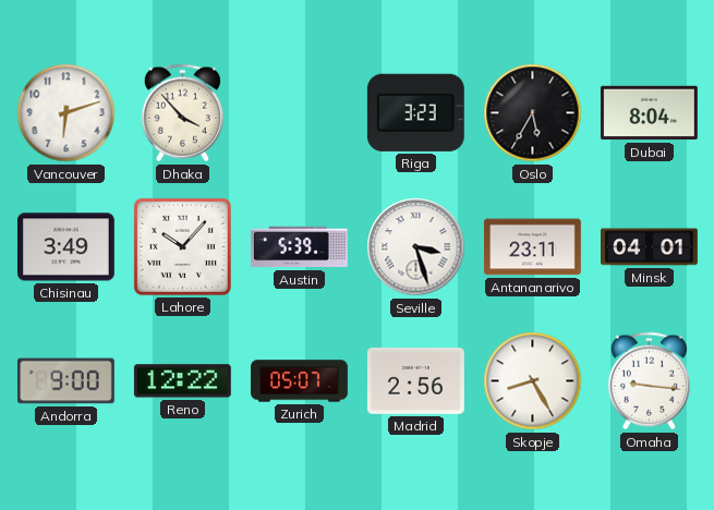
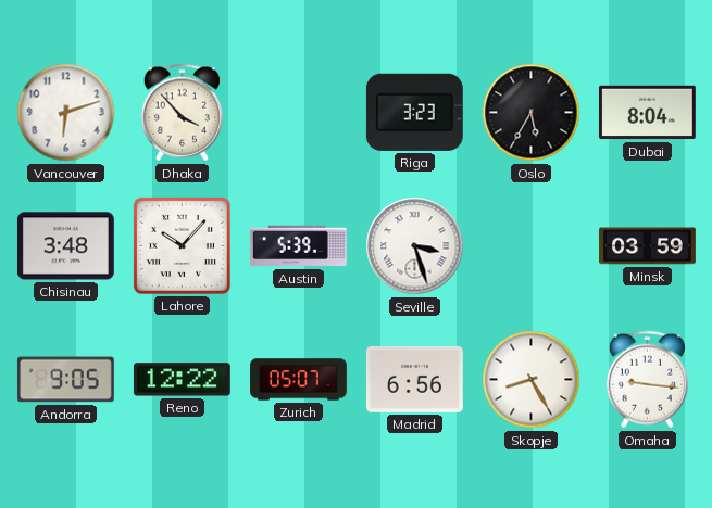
Chisinau: 3:49 -> 3:48 (65, 246)
Antananarivo: 23:11 -> none (532, 247)
Minsk: 04:01 -> 03:59 (648, 246)
Andorra: 9:00 -> 9:05 (65, 380)
Madrid: 2:56 -> 6:56 (414, 379)
